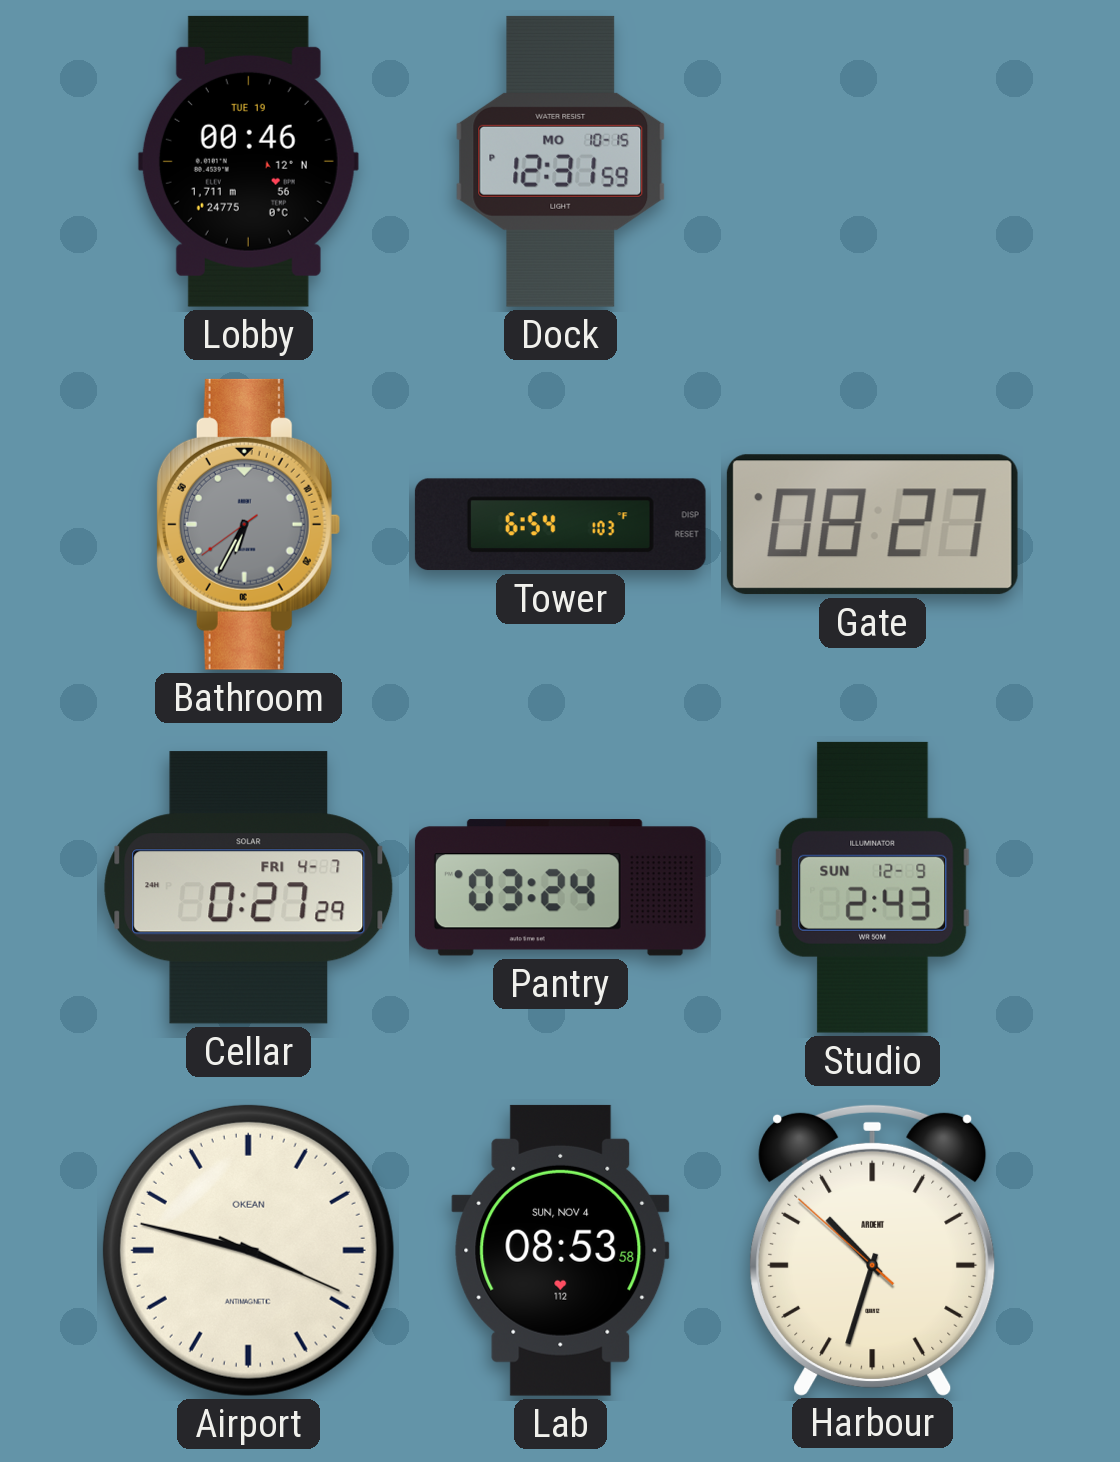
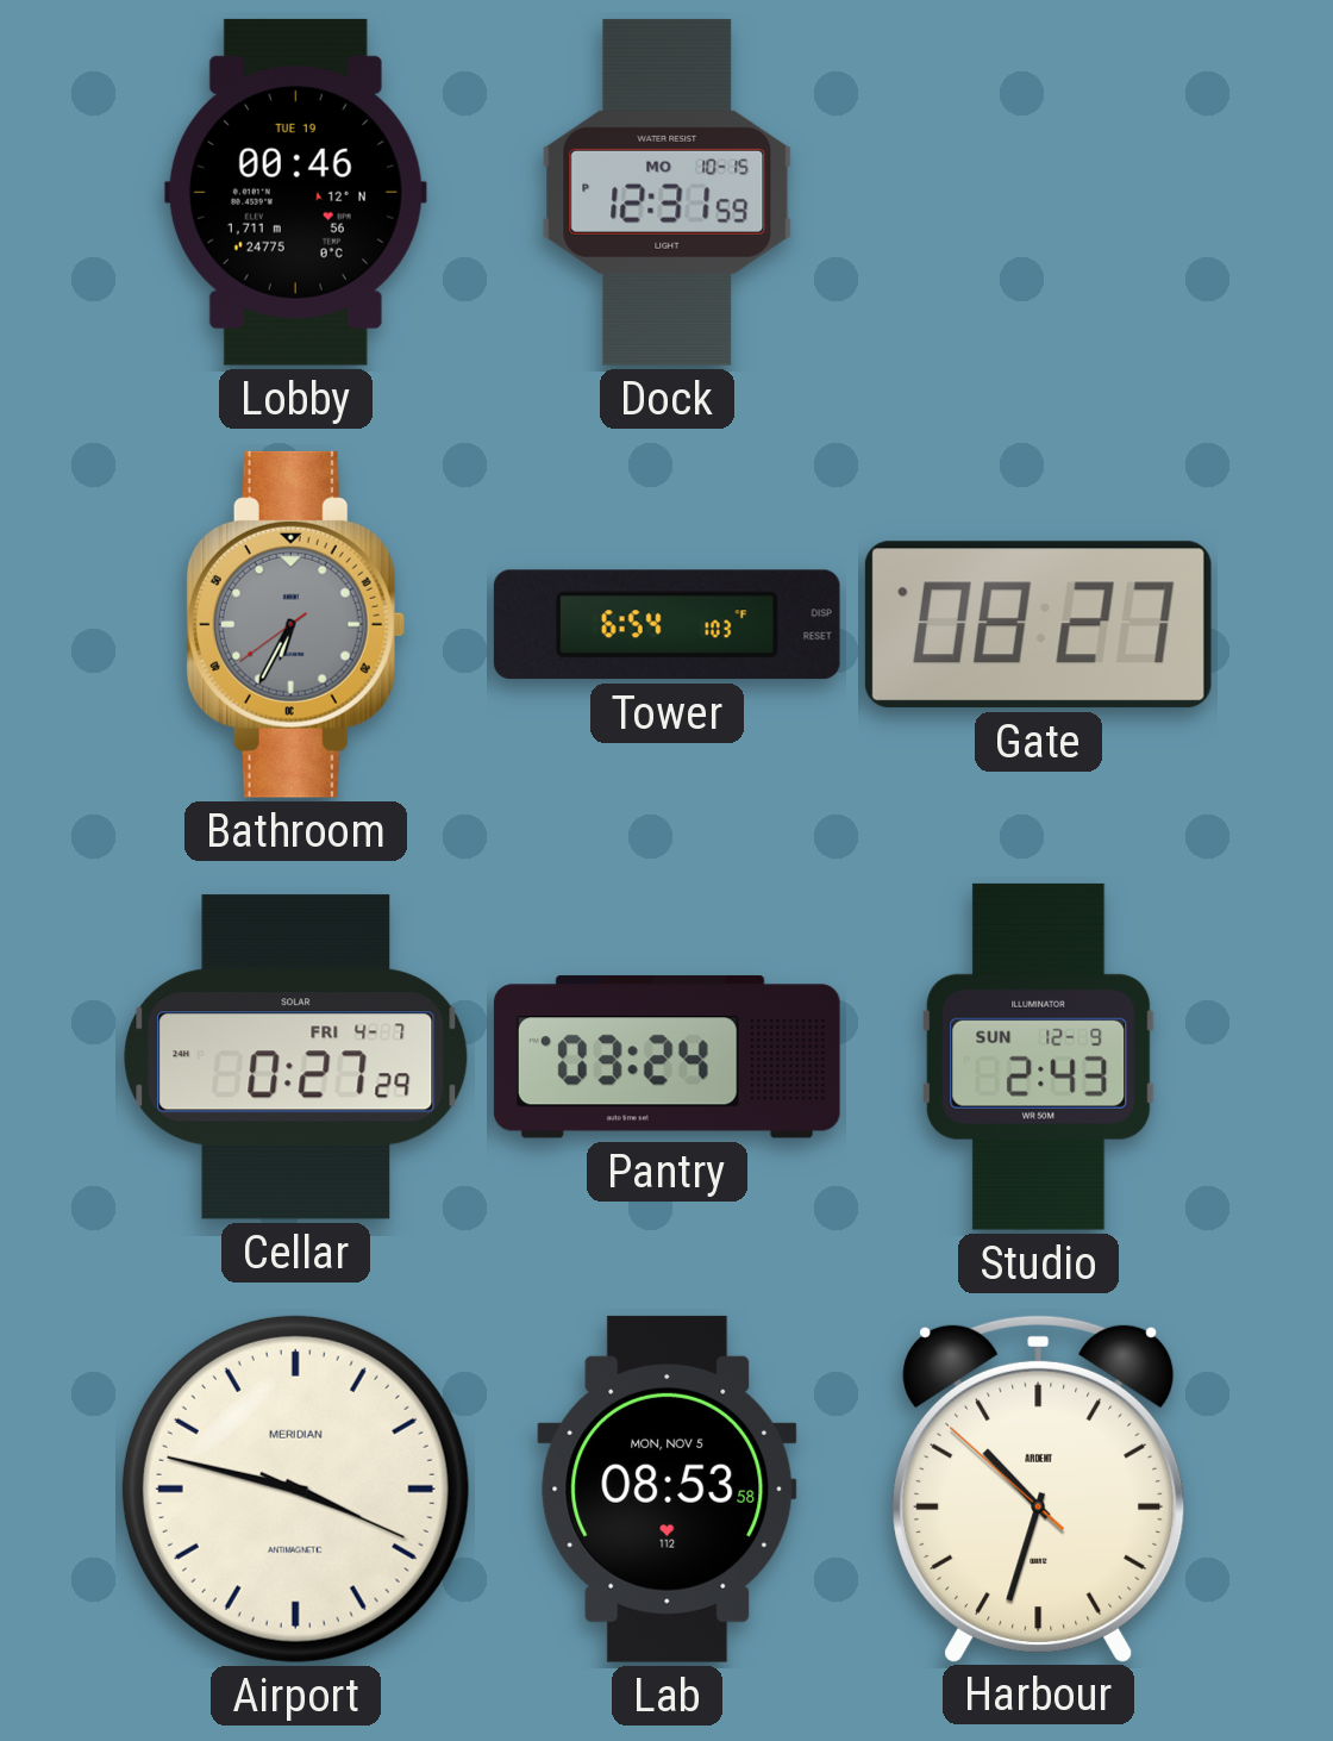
Airport brand: OKEAN -> MERIDIAN (295, 1489)
Lab date: SUN, NOV 4 -> MON, NOV 5 (668, 1489)
